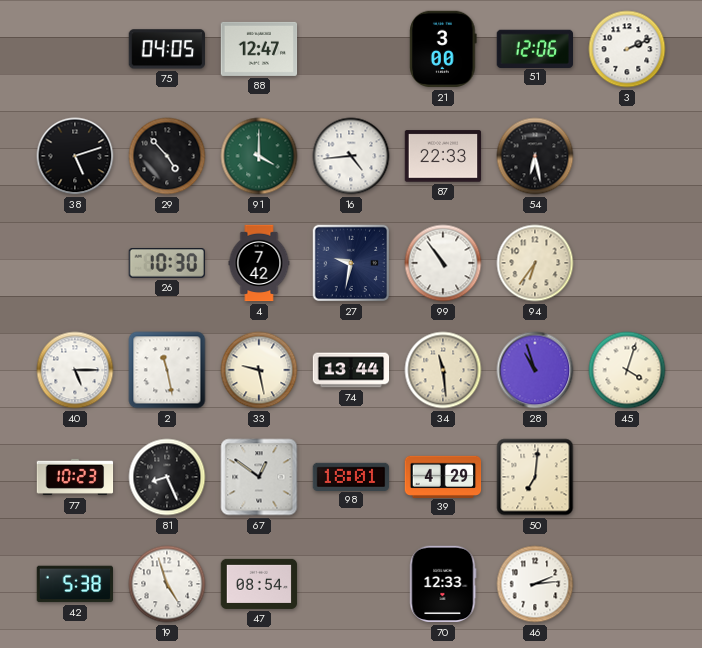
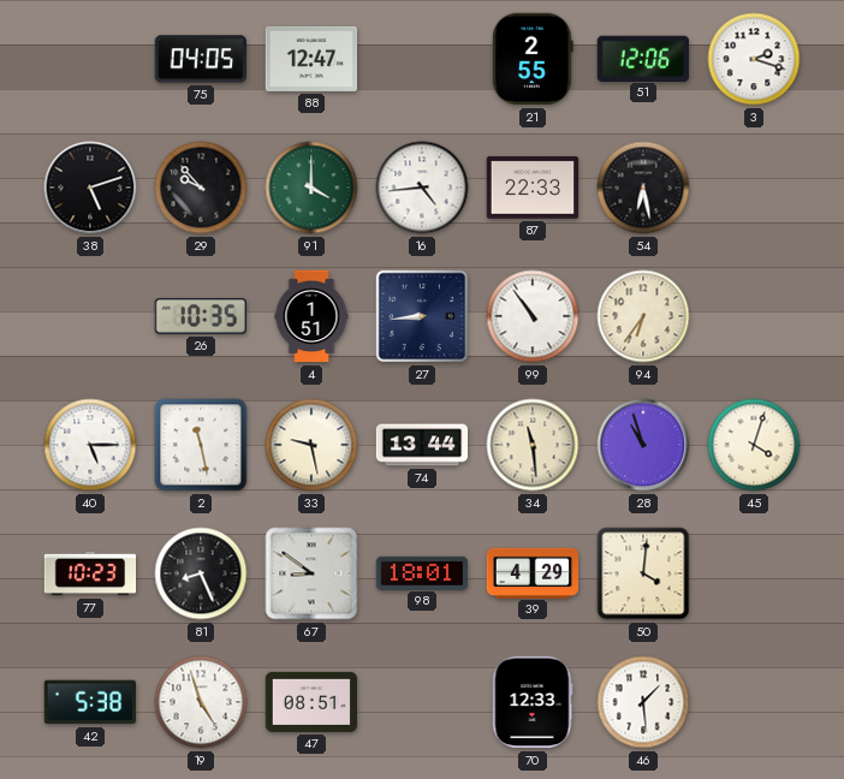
21: 3:00 -> 2:55 (533, 59)
3: 2:11 -> 2:18 (754, 59)
29: 4:53 -> 9:53 (201, 188)
26: 10:30 -> 10:35 (200, 317)
4: 7:42 -> 1:51 (311, 316)
27: 9:32 -> 8:44 (422, 316)
67: 12:51 -> 8:51 (311, 573)
50: 7:01 -> 4:01 (643, 573)
47: 08:54 -> 08:51 (311, 702)
46: 2:14 -> 1:29 (643, 702)
